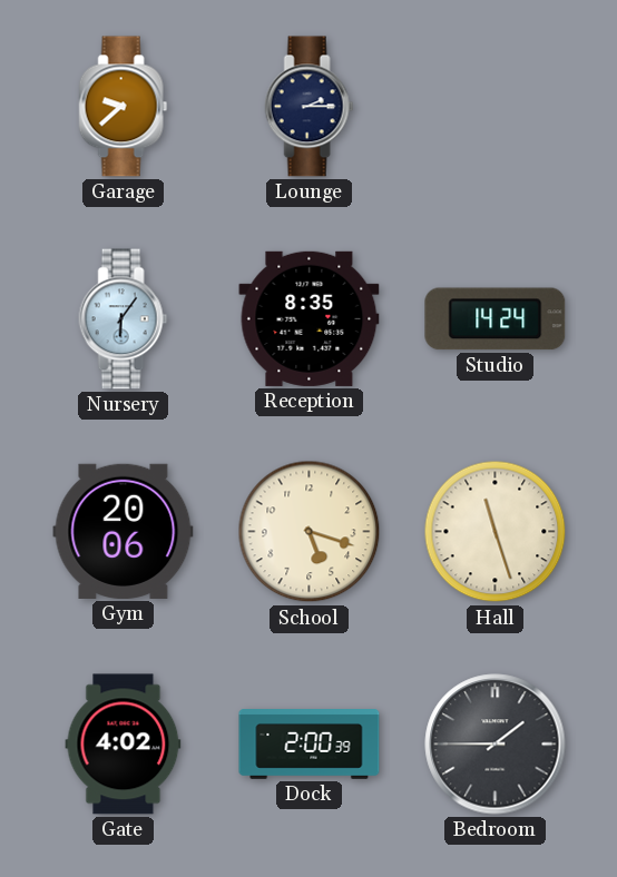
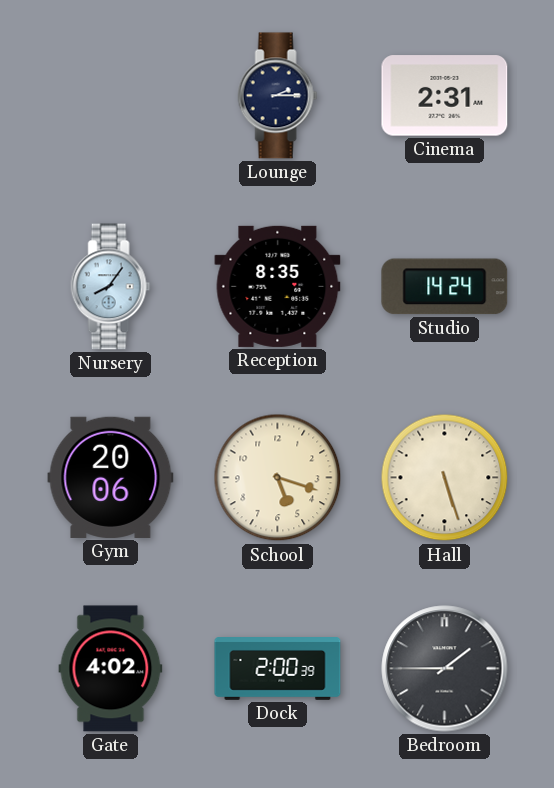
Garage: 9:38 -> none (124, 107)
Cinema: none -> 2:31 (445, 96)
Nursery: 6:06 -> 8:06 (111, 287)
Hall: 11:27 -> 5:27 (445, 478)
